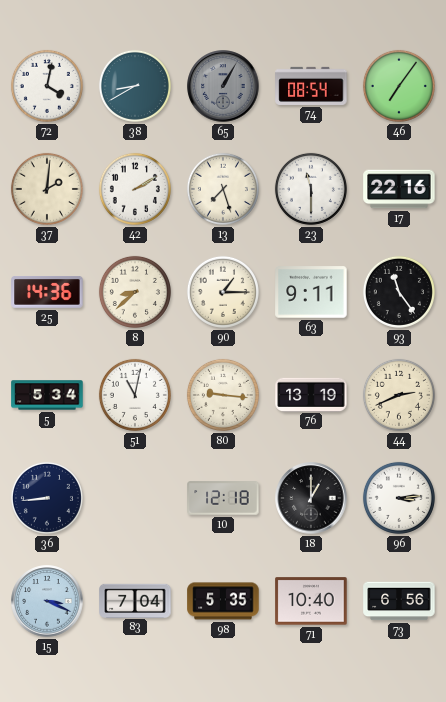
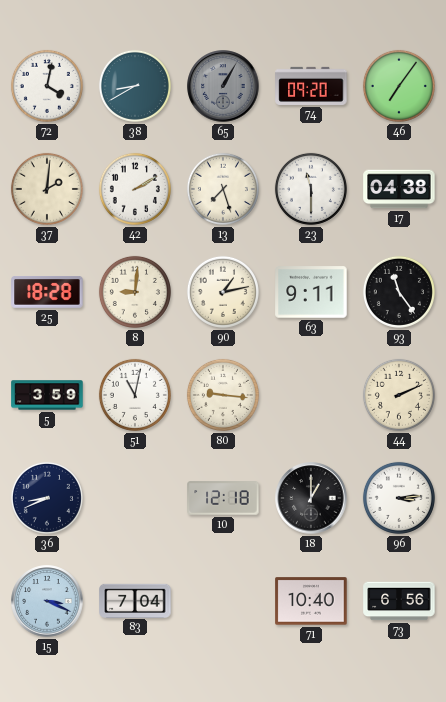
74: 08:54 -> 09:20 (311, 86)
17: 22:16 -> 04:38 (399, 189)
25: 14:36 -> 18:28 (47, 293)
8: 8:38 -> 9:01 (135, 292)
90: 1:15 -> 1:13 (223, 292)
5: 5:34 -> 3:59 (47, 395)
76: 13:19 -> none (311, 394)
44: 2:41 -> 2:11 (399, 395)
36: 8:44 -> 8:41 (47, 498)
98: 5:35 -> none (223, 601)
